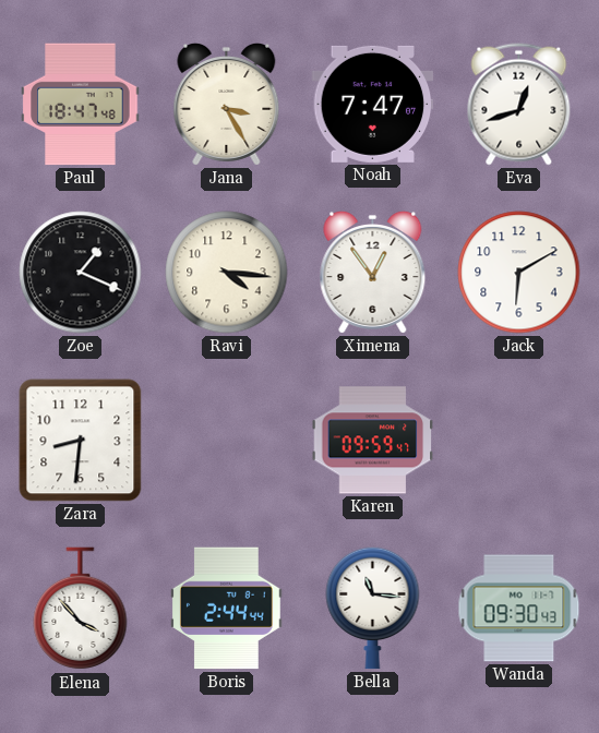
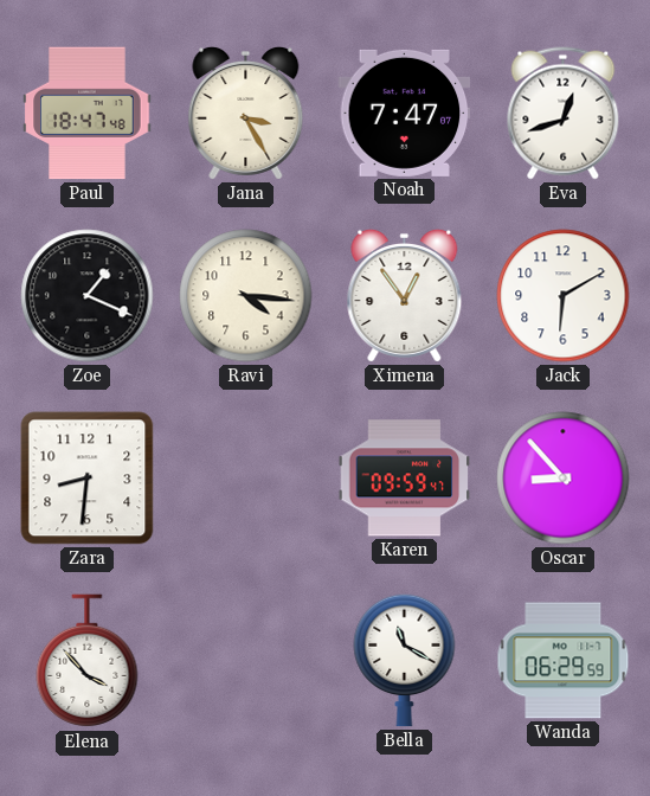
Oscar: none -> 8:53 (564, 479)
Boris: 2:44 -> none (227, 609)
Bella: 11:16 -> 11:20 (405, 660)
Wanda: 09:30 -> 06:29 (564, 661)
